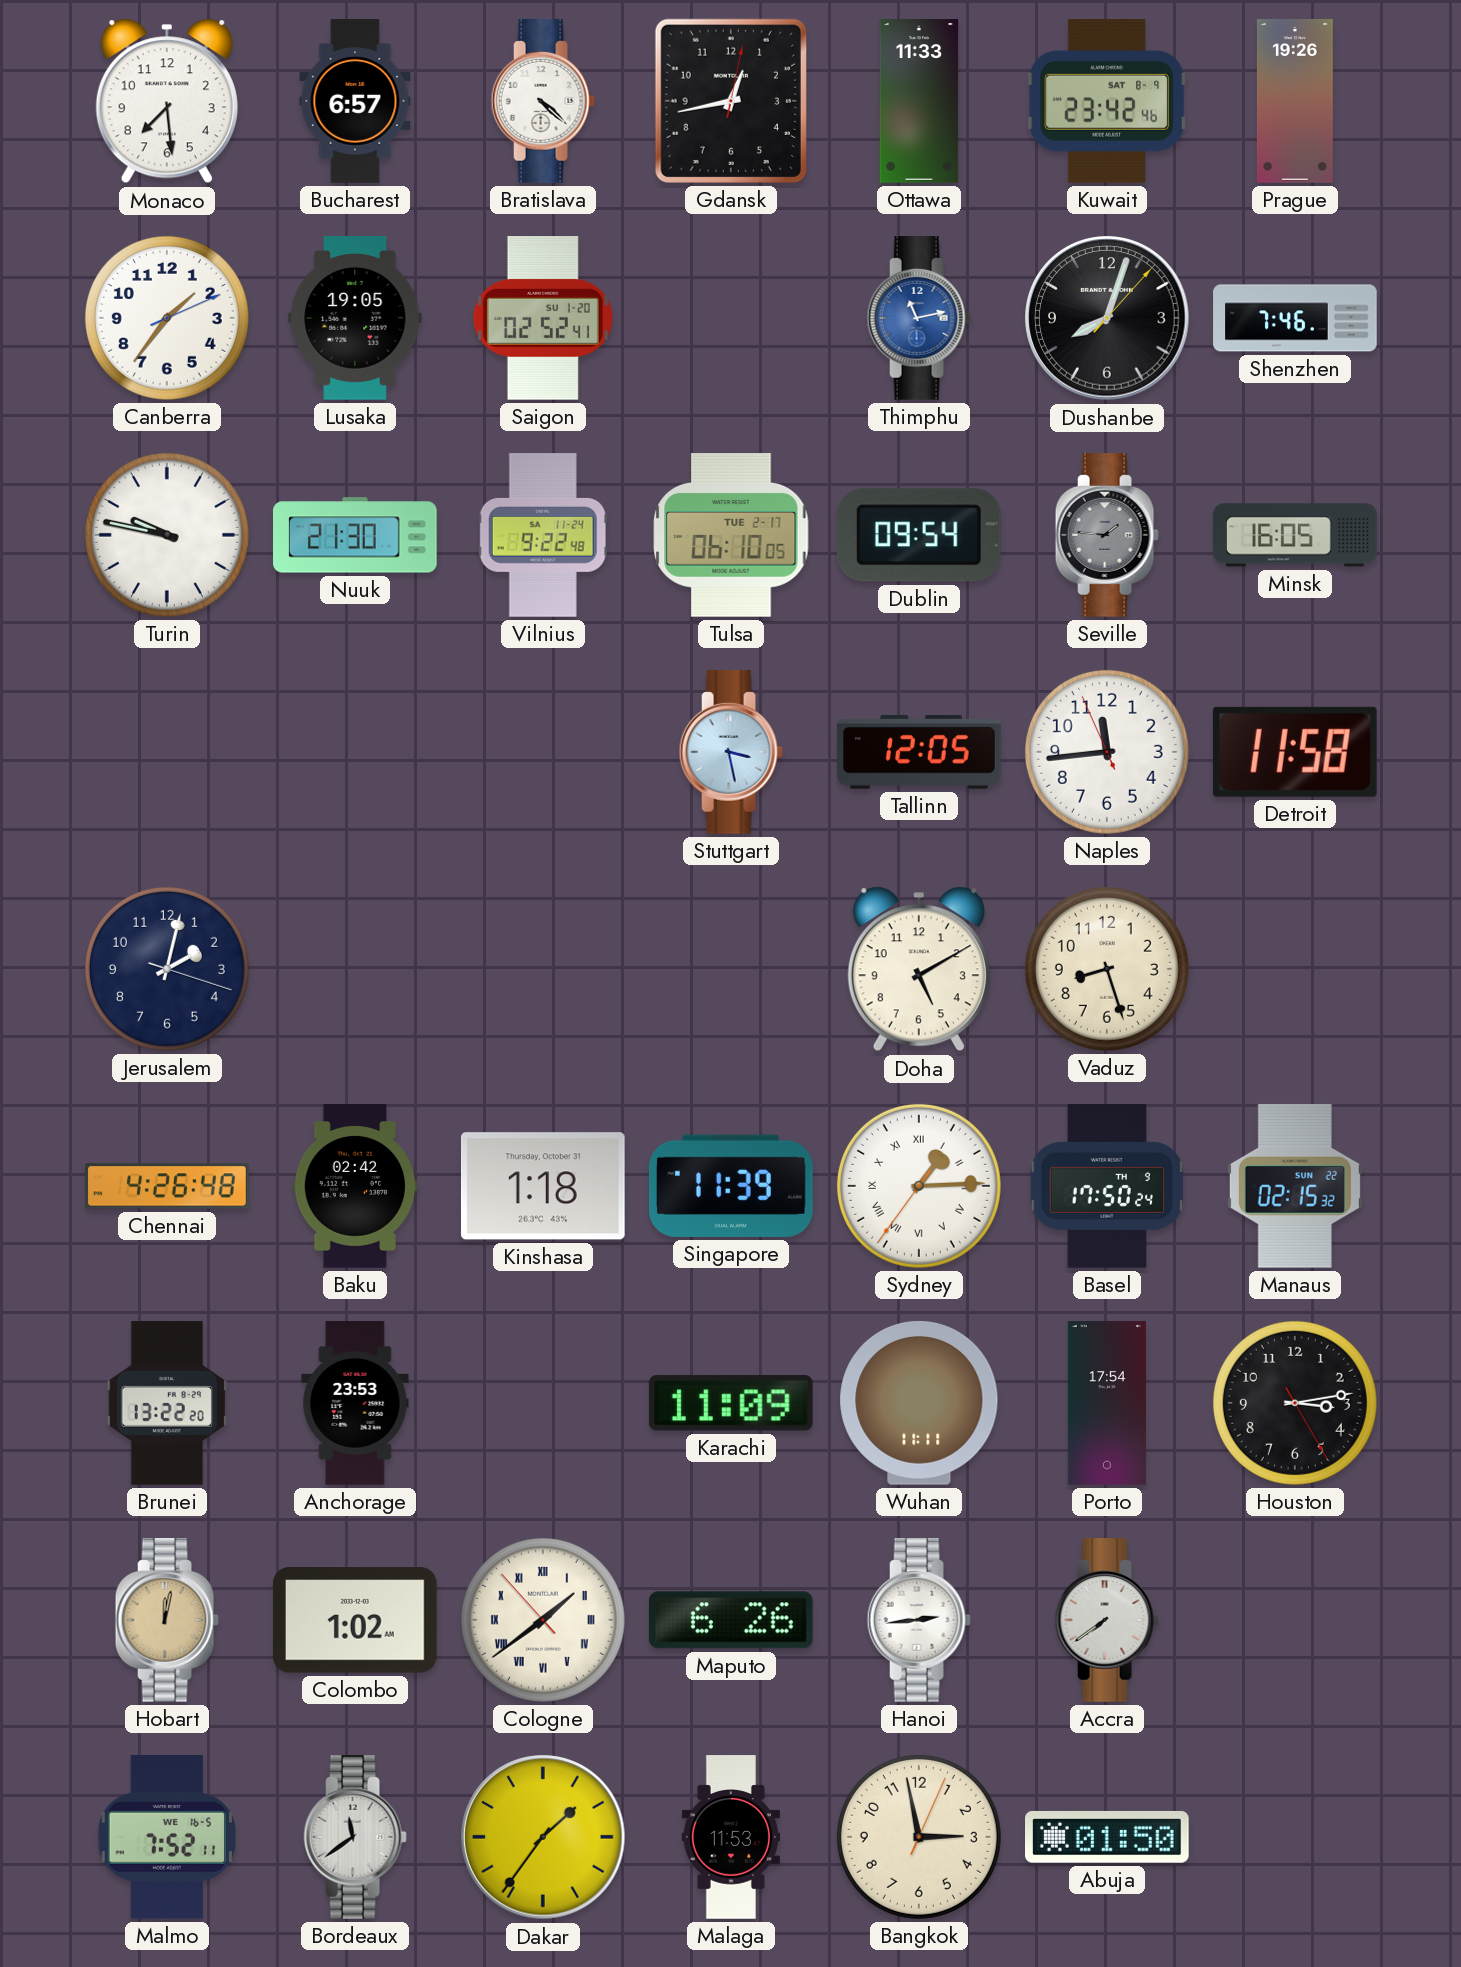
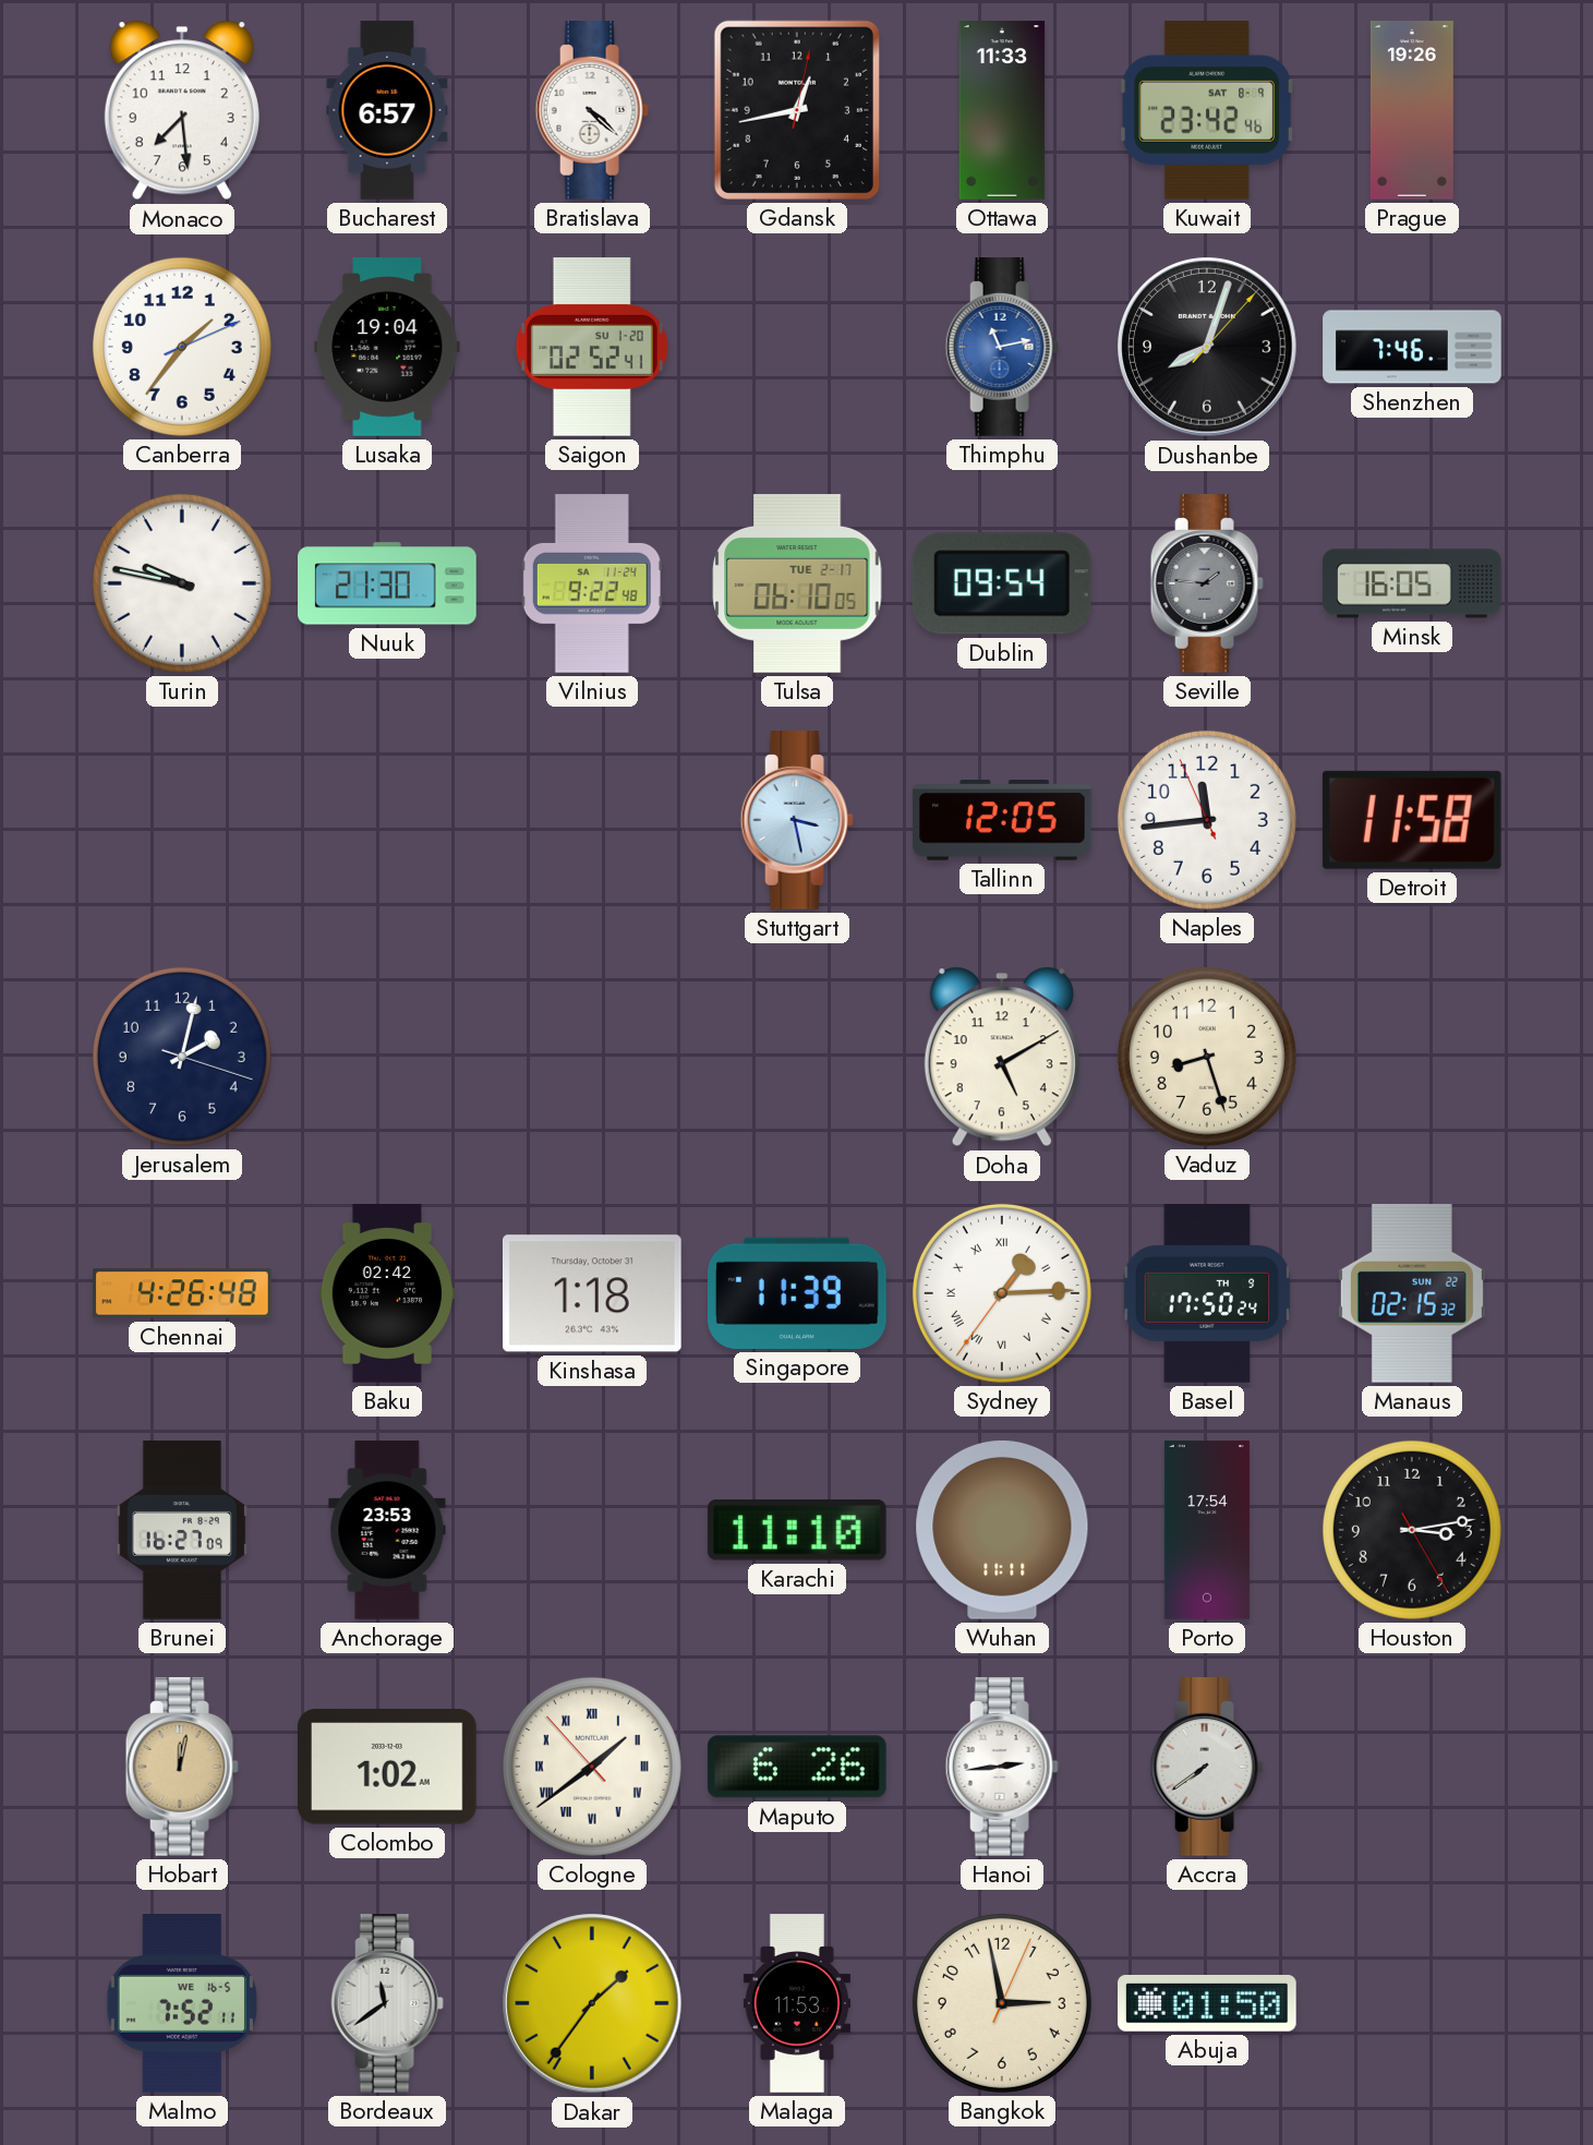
Lusaka: 19:05 -> 19:04 (387, 348)
Brunei: 13:22 -> 16:27 (181, 1530)
Karachi: 11:09 -> 11:10 (797, 1530)
